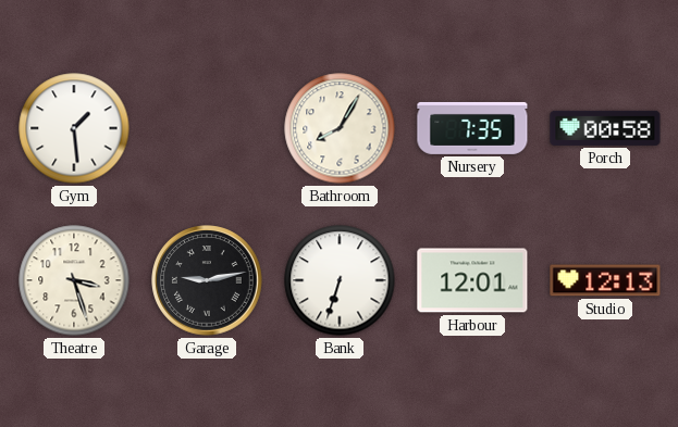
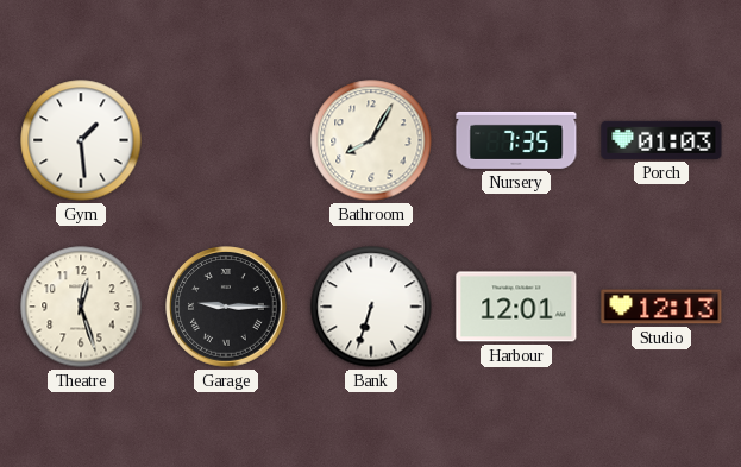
Porch: 00:58 -> 01:03 (661, 140)
Theatre: 3:27 -> 12:27 (81, 307)
Garage: 9:13 -> 9:15 (226, 307)
